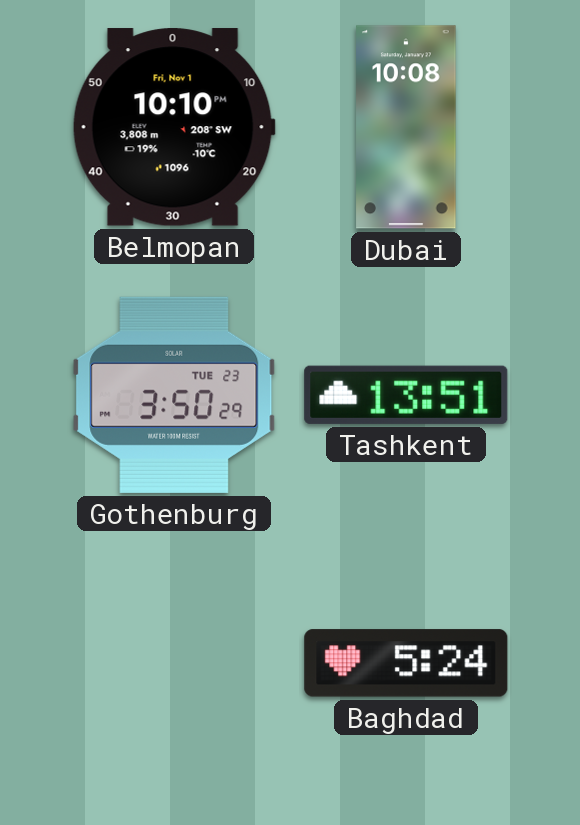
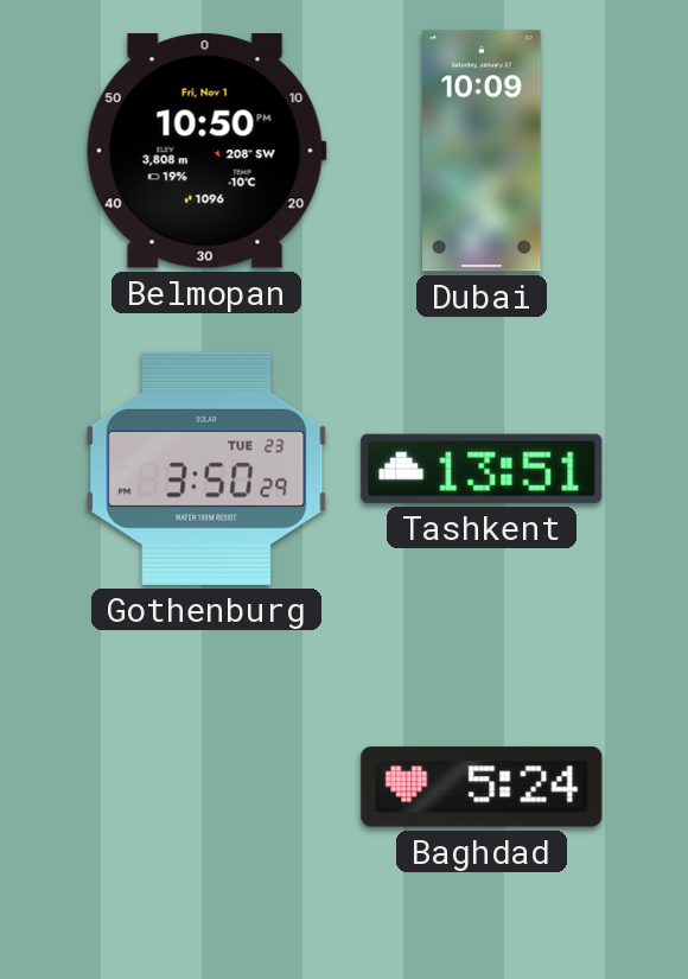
Belmopan: 10:10 -> 10:50 (206, 151)
Dubai: 10:08 -> 10:09 (482, 151)
